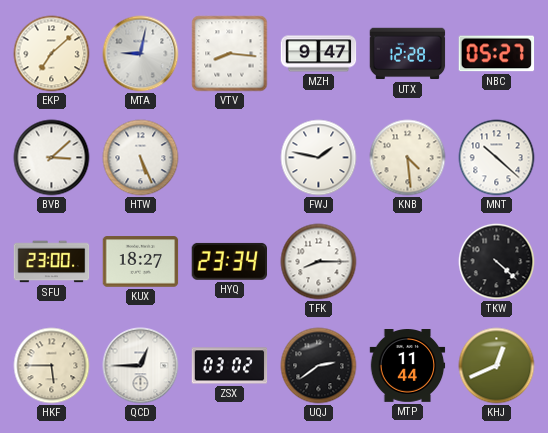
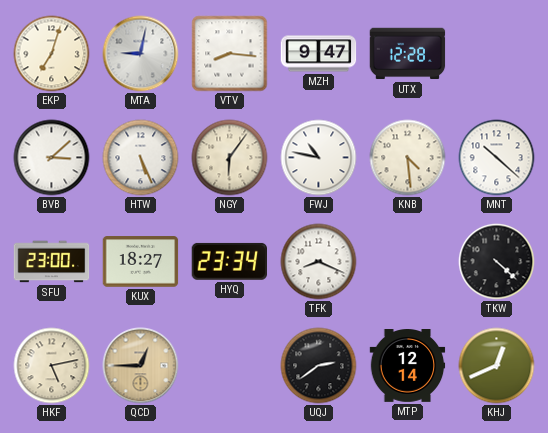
EKP: 7:08 -> 7:03 (52, 54)
NBC: 05:27 -> none (497, 54)
NGY: none -> 6:06 (230, 158)
FWJ: 1:47 -> 10:47 (319, 158)
TFK: 8:15 -> 8:19 (319, 262)
HKF: 5:45 -> 5:13 (52, 366)
QCD dial: white -> champagne (141, 366)
ZSX: 03:02 -> none (230, 366)
MTP: 11:44 -> 12:14 (408, 366)
